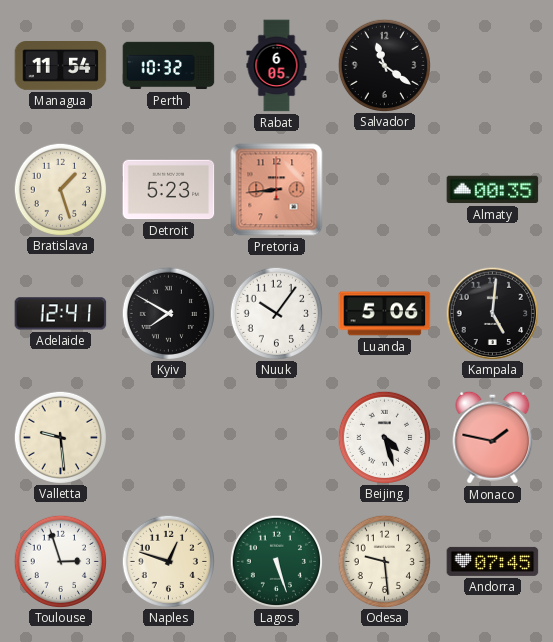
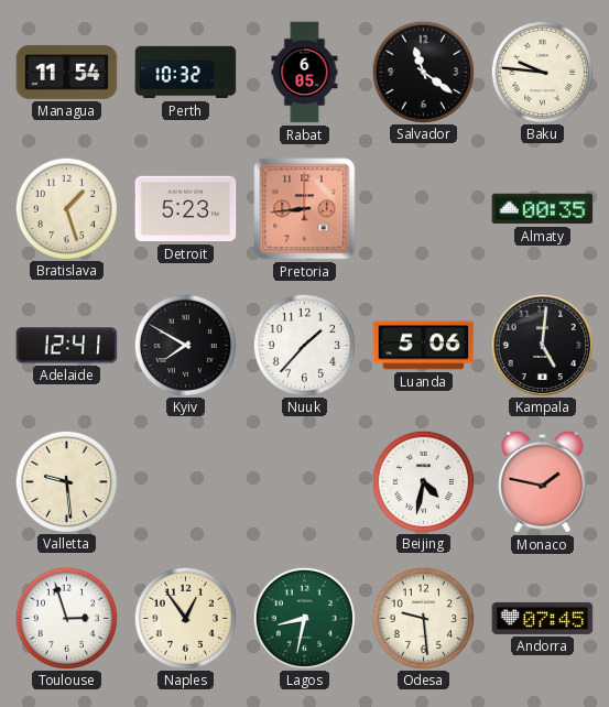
Baku: none -> 9:46 (542, 72)
Nuuk: 10:06 -> 1:37 (304, 345)
Beijing: 4:27 -> 4:32 (423, 481)
Naples: 12:48 -> 12:54 (185, 618)
Lagos: 5:27 -> 8:32 (304, 618)
